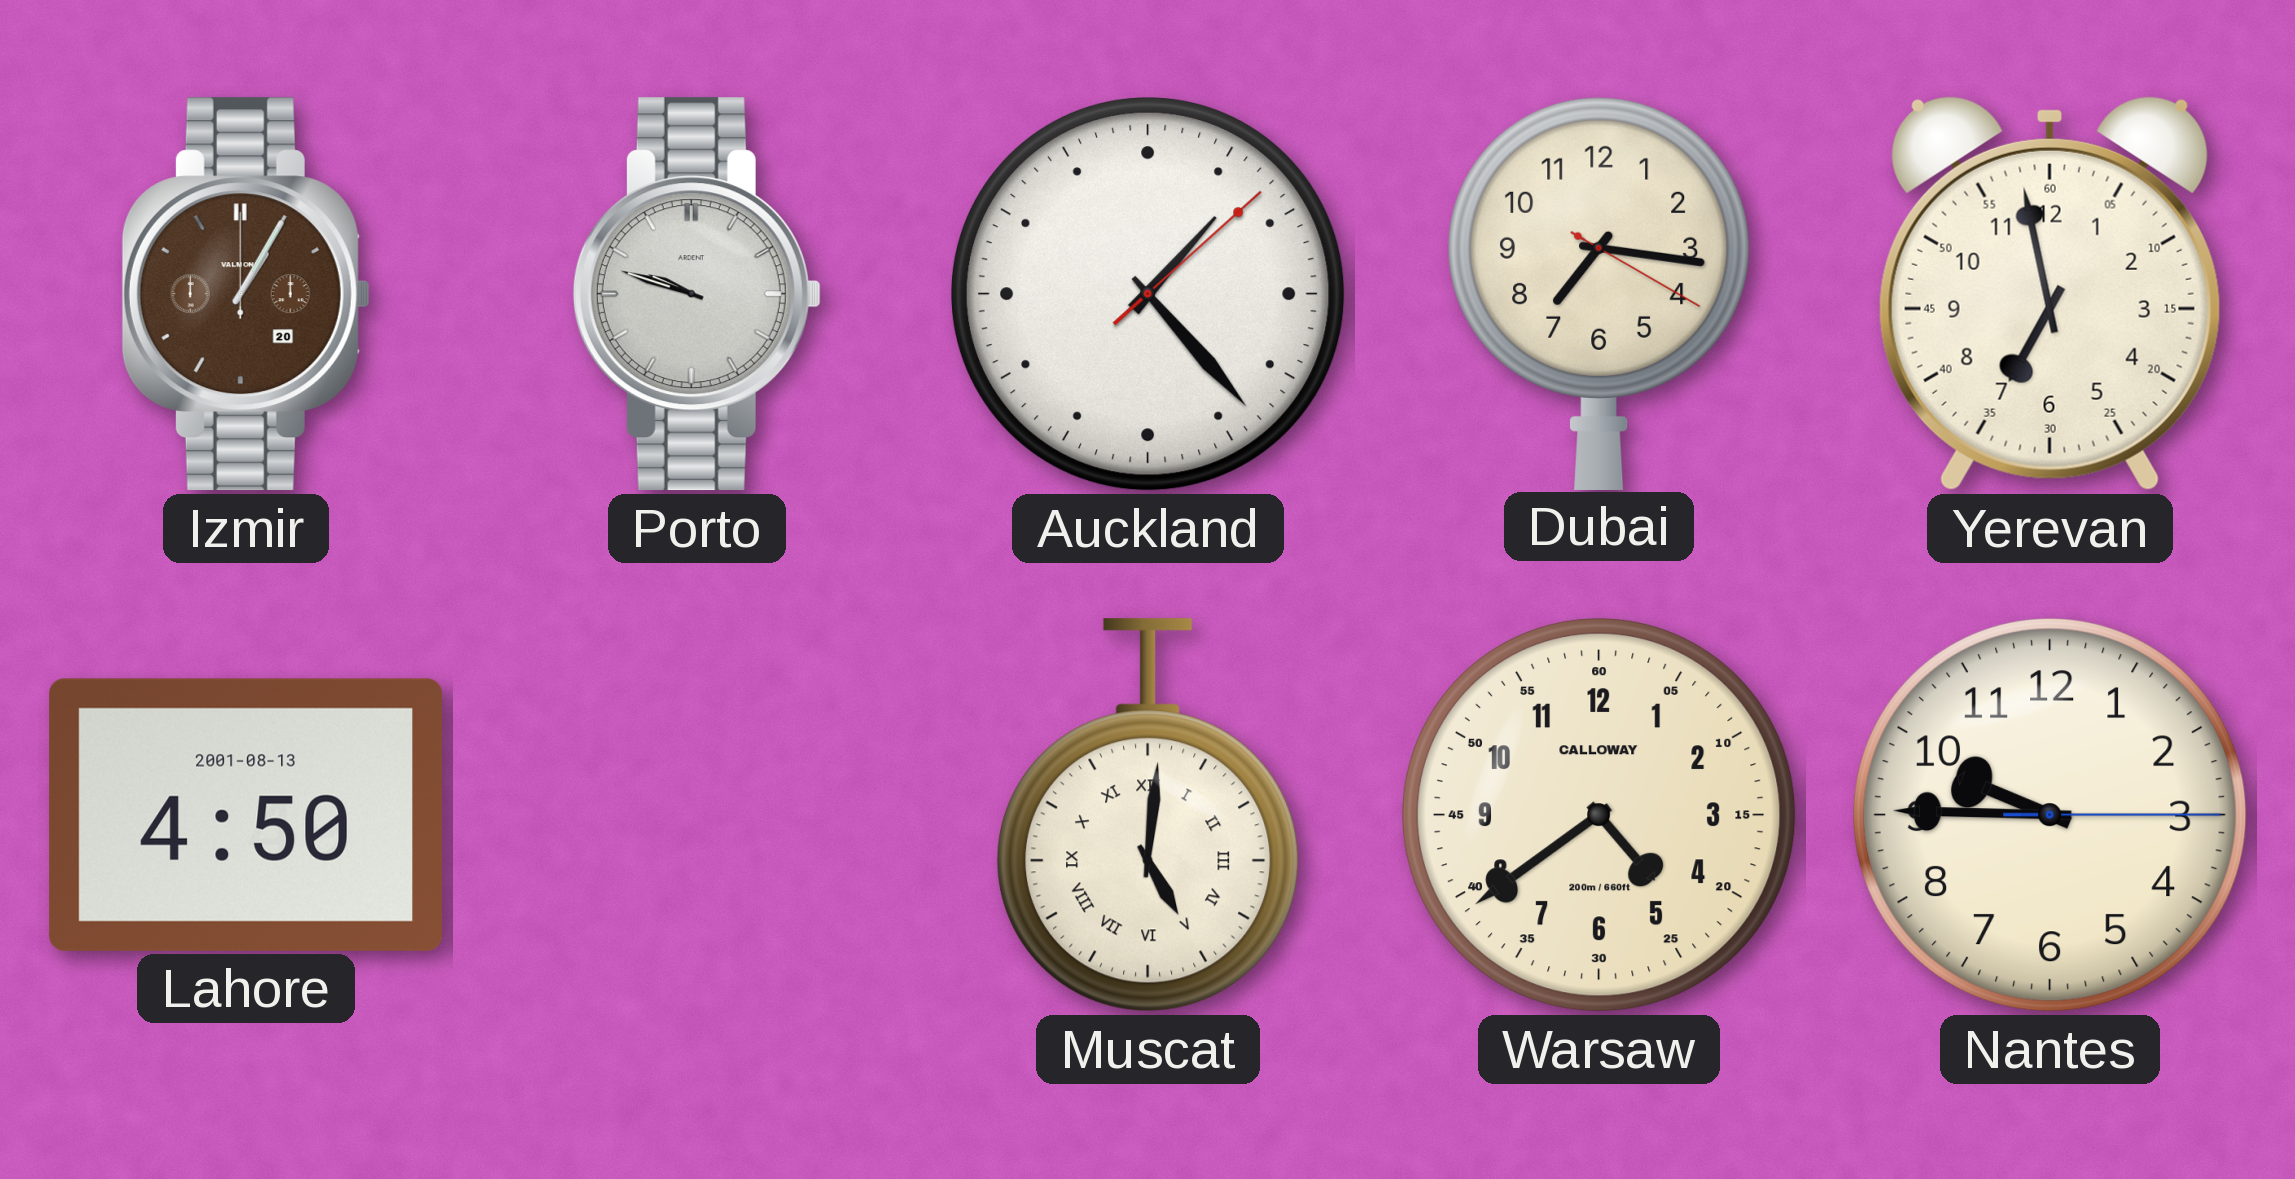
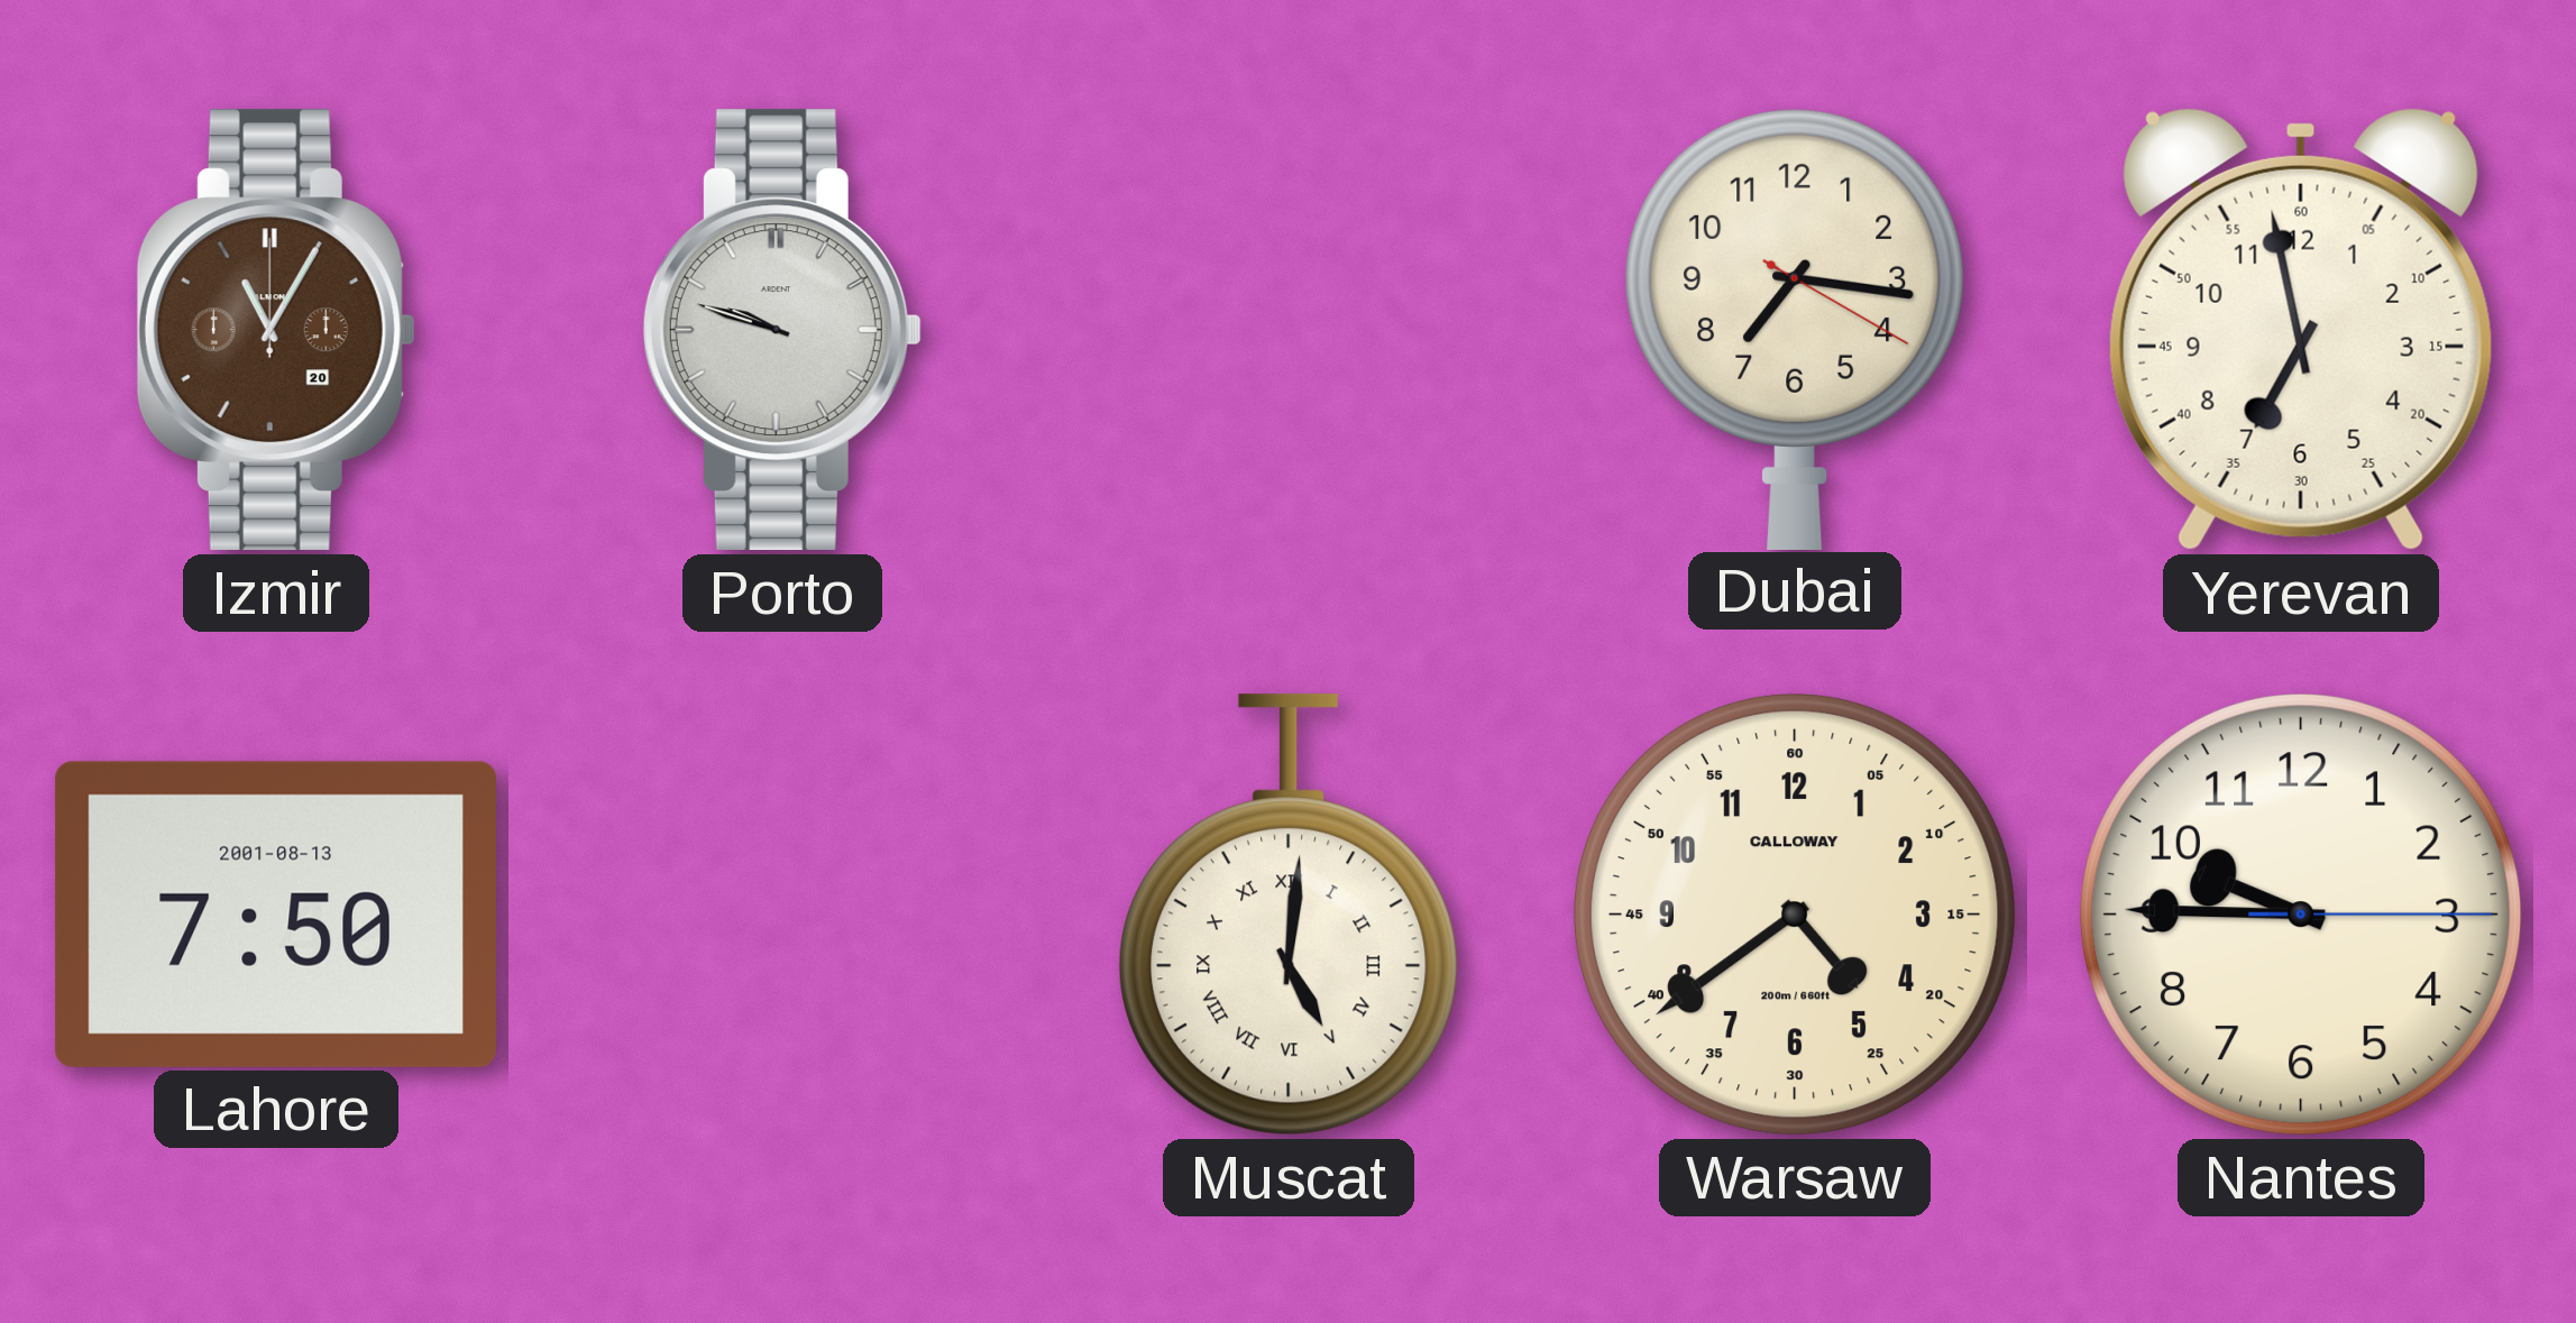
Izmir: 1:05 -> 11:05 (276, 330)
Auckland: 1:23 -> none (1148, 294)
Lahore: 4:50 -> 7:50 (275, 915)
